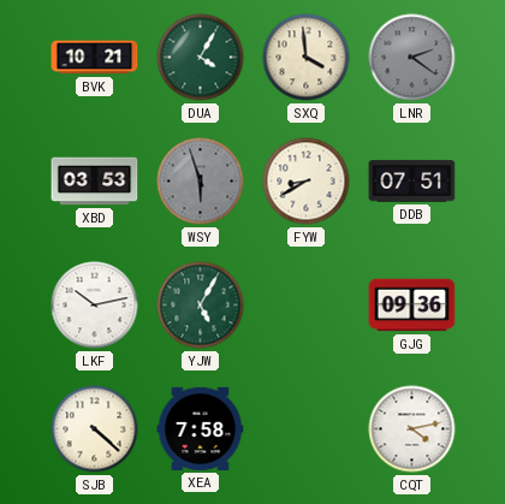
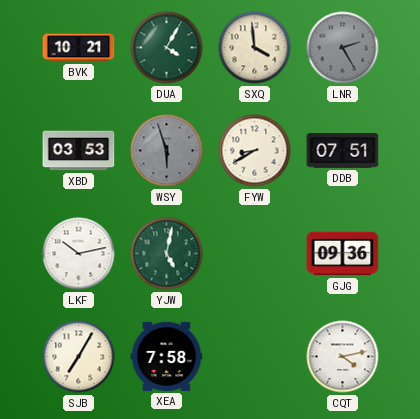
LNR: 2:21 -> 2:25 (343, 48)
YJW: 5:05 -> 5:02 (167, 254)
SJB: 4:22 -> 7:05 (79, 357)
